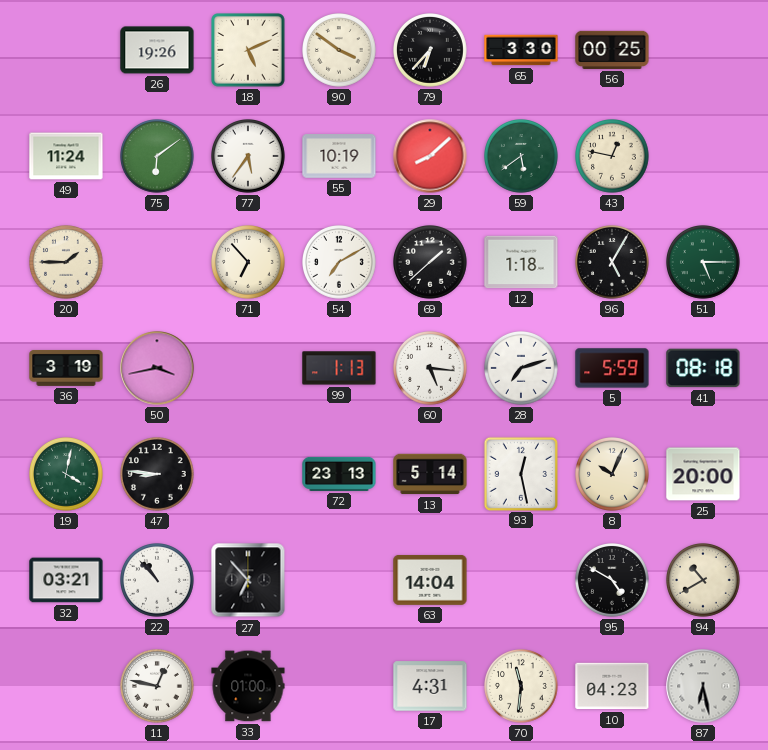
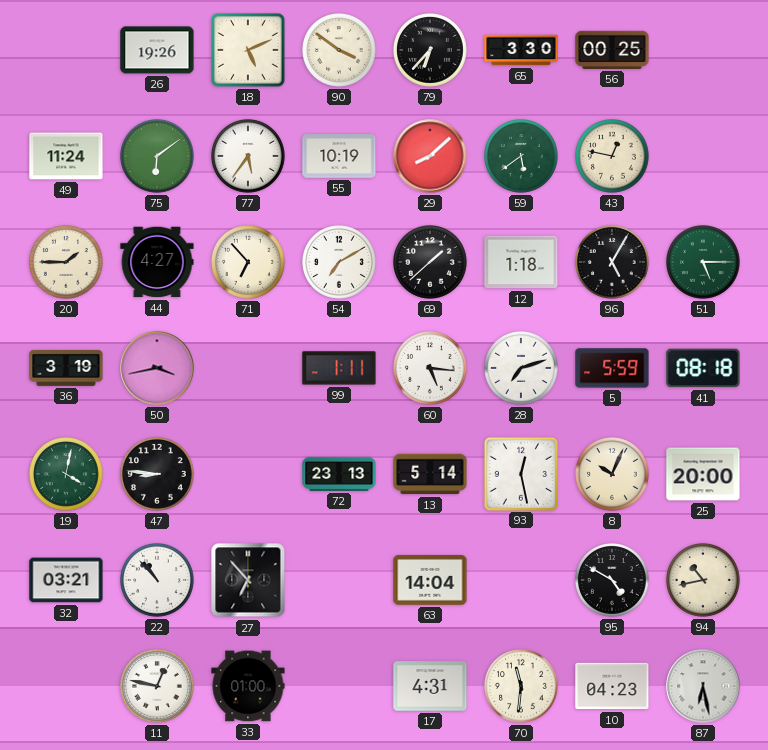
44: none -> 4:27 (157, 262)
99: 1:13 -> 1:11 (339, 368)
94: 10:40 -> 10:43 (704, 581)
